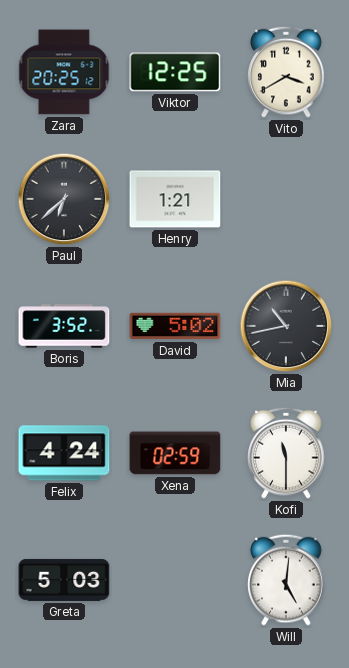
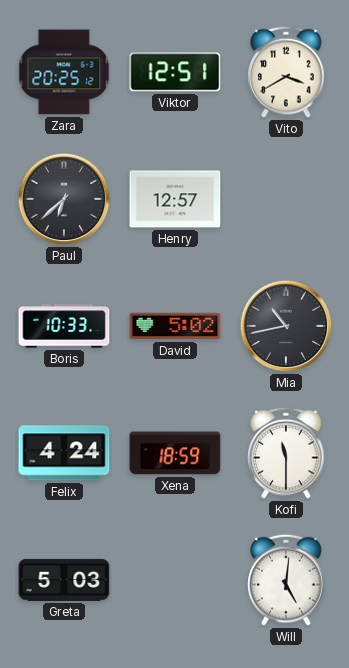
Viktor: 12:25 -> 12:51 (175, 72)
Henry: 1:21 -> 12:57 (175, 199)
Boris: 3:52 -> 10:33 (64, 326)
Xena: 02:59 -> 18:59 (175, 453)
